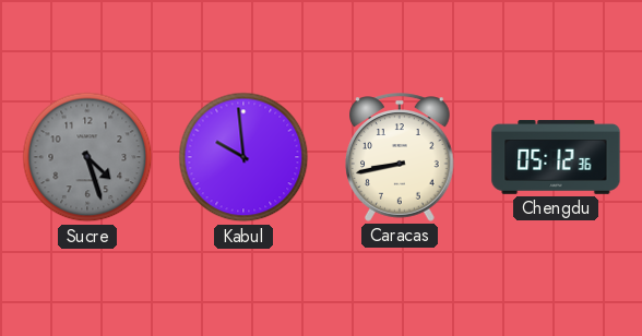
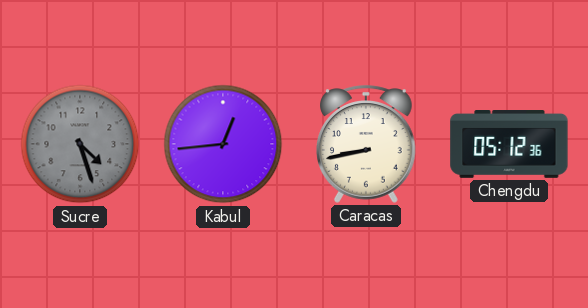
Kabul: 9:59 -> 12:44 (223, 144)
